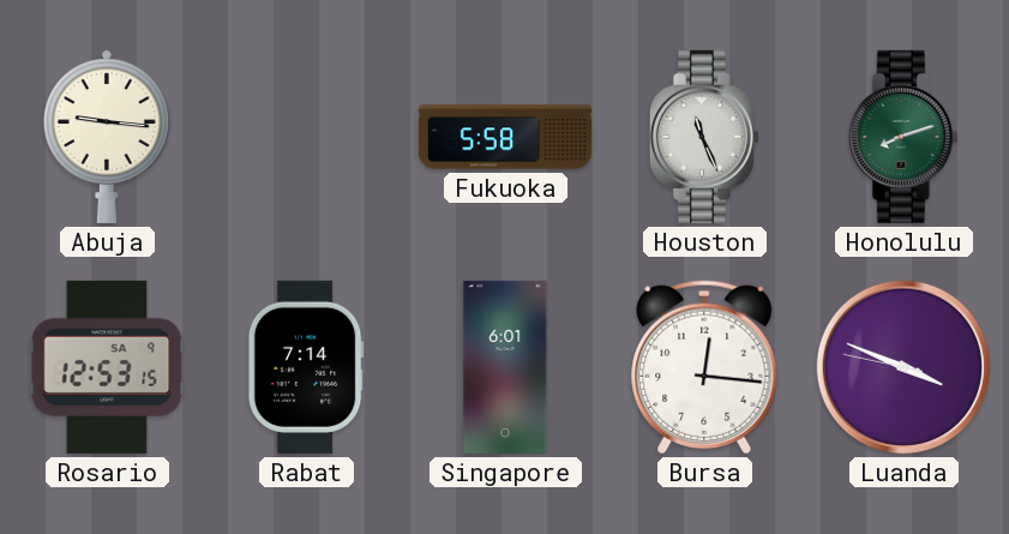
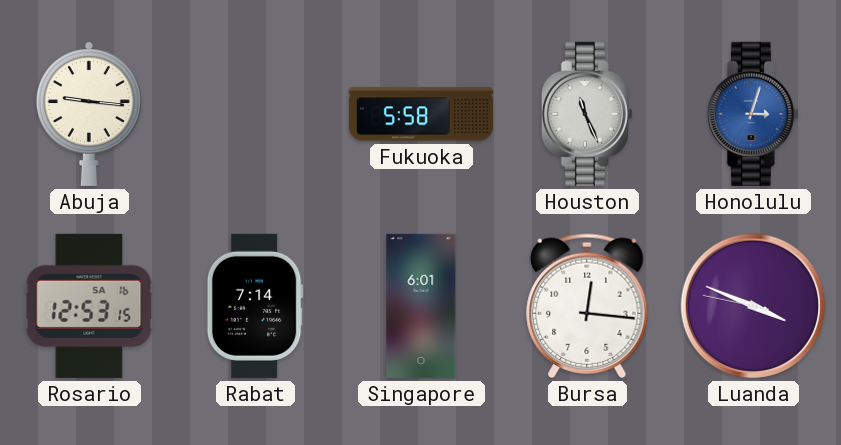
Honolulu: 8:12 -> 3:03 (753, 114)
Honolulu dial: green -> blue (753, 114)
Rosario date: SA 9 -> SA 16 (89, 306)
